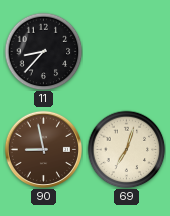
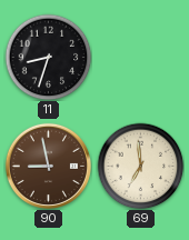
11: 8:37 -> 8:33 (48, 57)
69: 7:03 -> 6:59 (140, 166)
